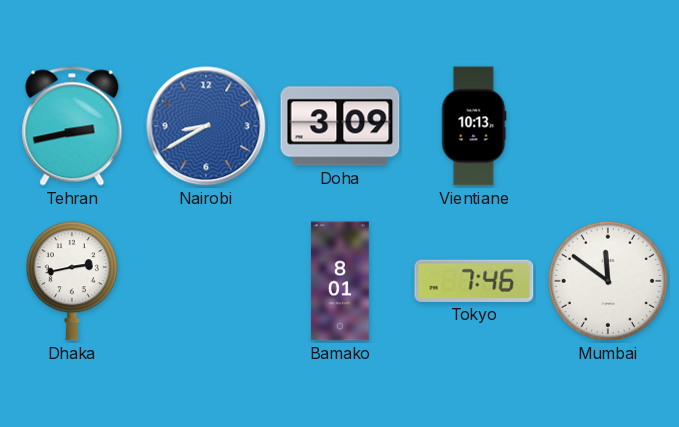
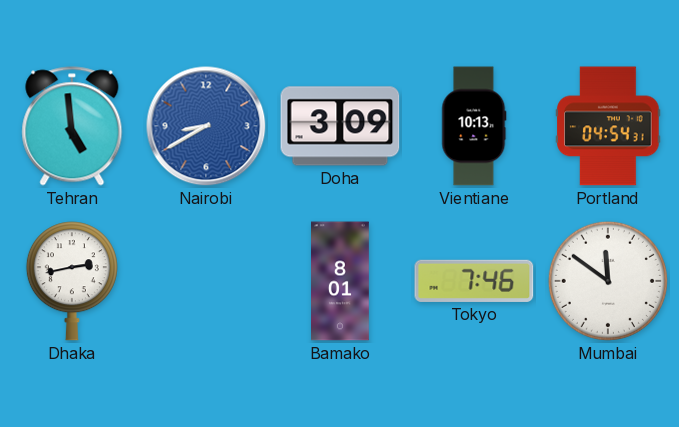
Tehran: 2:43 -> 4:59 (72, 126)
Portland: none -> 04:54 (608, 126)
